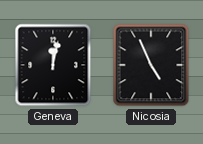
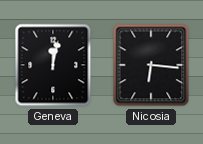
Nicosia: 4:56 -> 6:16 (151, 65)
